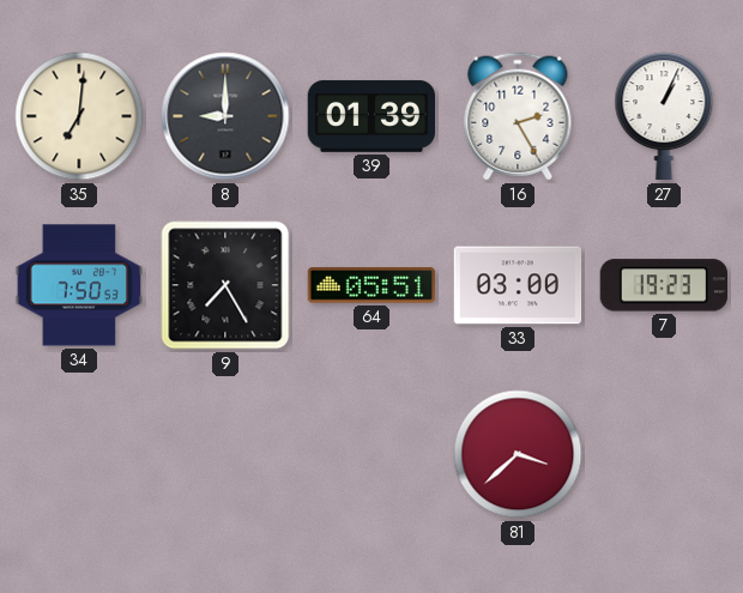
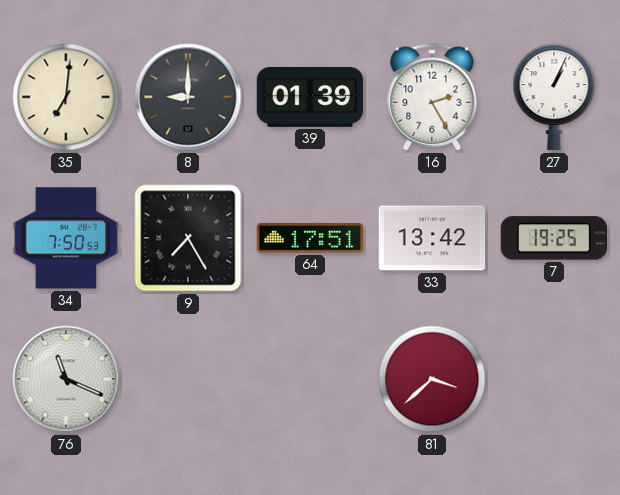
64: 05:51 -> 17:51 (310, 238)
33: 03:00 -> 13:42 (432, 238)
7: 19:23 -> 19:25 (553, 238)
76: none -> 11:19 (66, 379)
